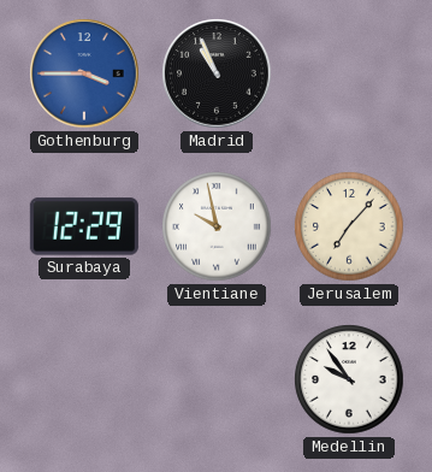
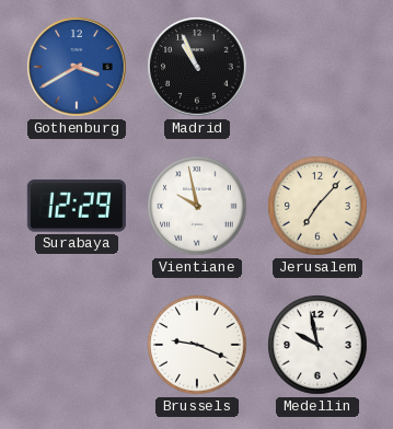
Gothenburg: 3:45 -> 3:40 (77, 67)
Brussels: none -> 9:19 (197, 345)
Medellin: 9:54 -> 9:58 (317, 345)
